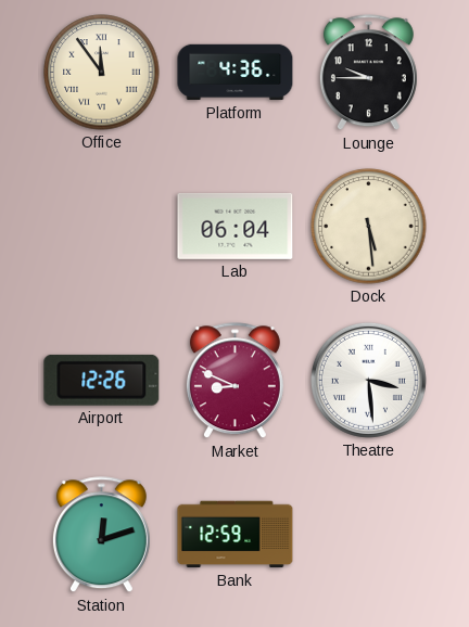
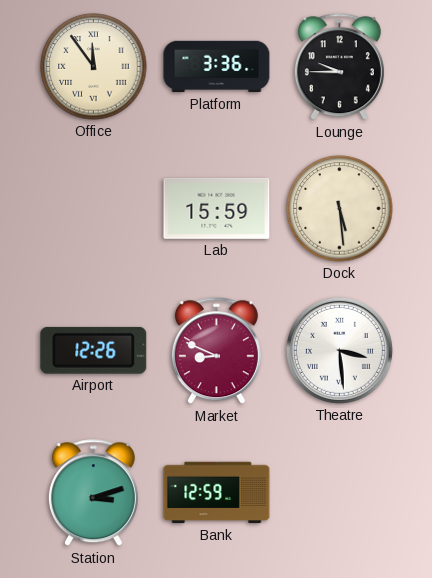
Platform: 4:36 -> 3:36 (217, 67)
Lab: 06:04 -> 15:59 (217, 208)
Station: 12:12 -> 3:12 (93, 493)
